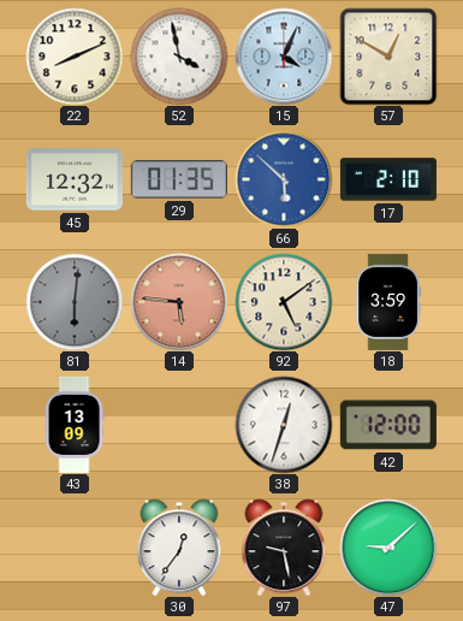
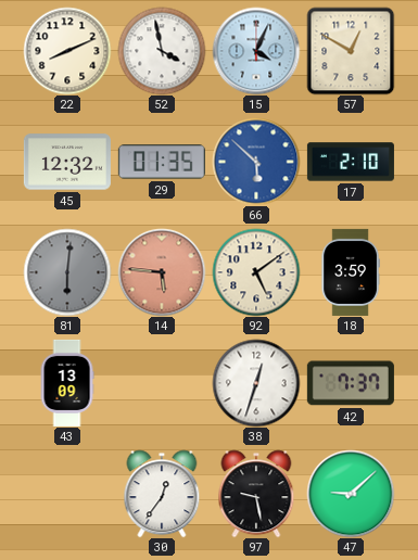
42: 12:00 -> 7:37 (351, 383)
